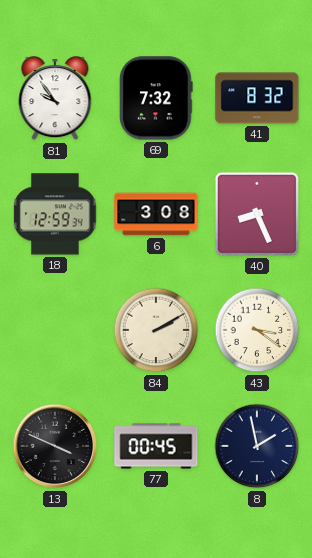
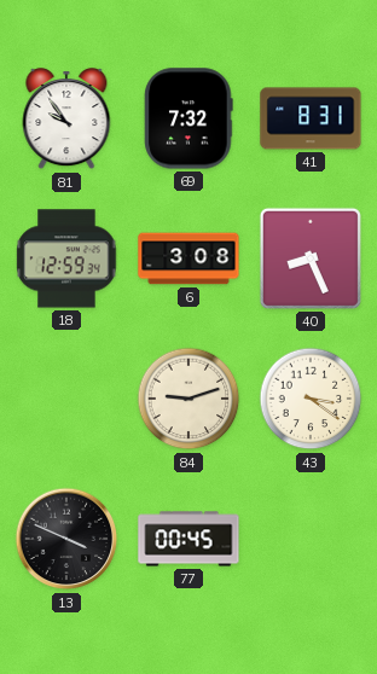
41: 8:32 -> 8:31 (311, 118)
84: 2:10 -> 9:12 (188, 399)
8: 1:58 -> none (257, 446)
